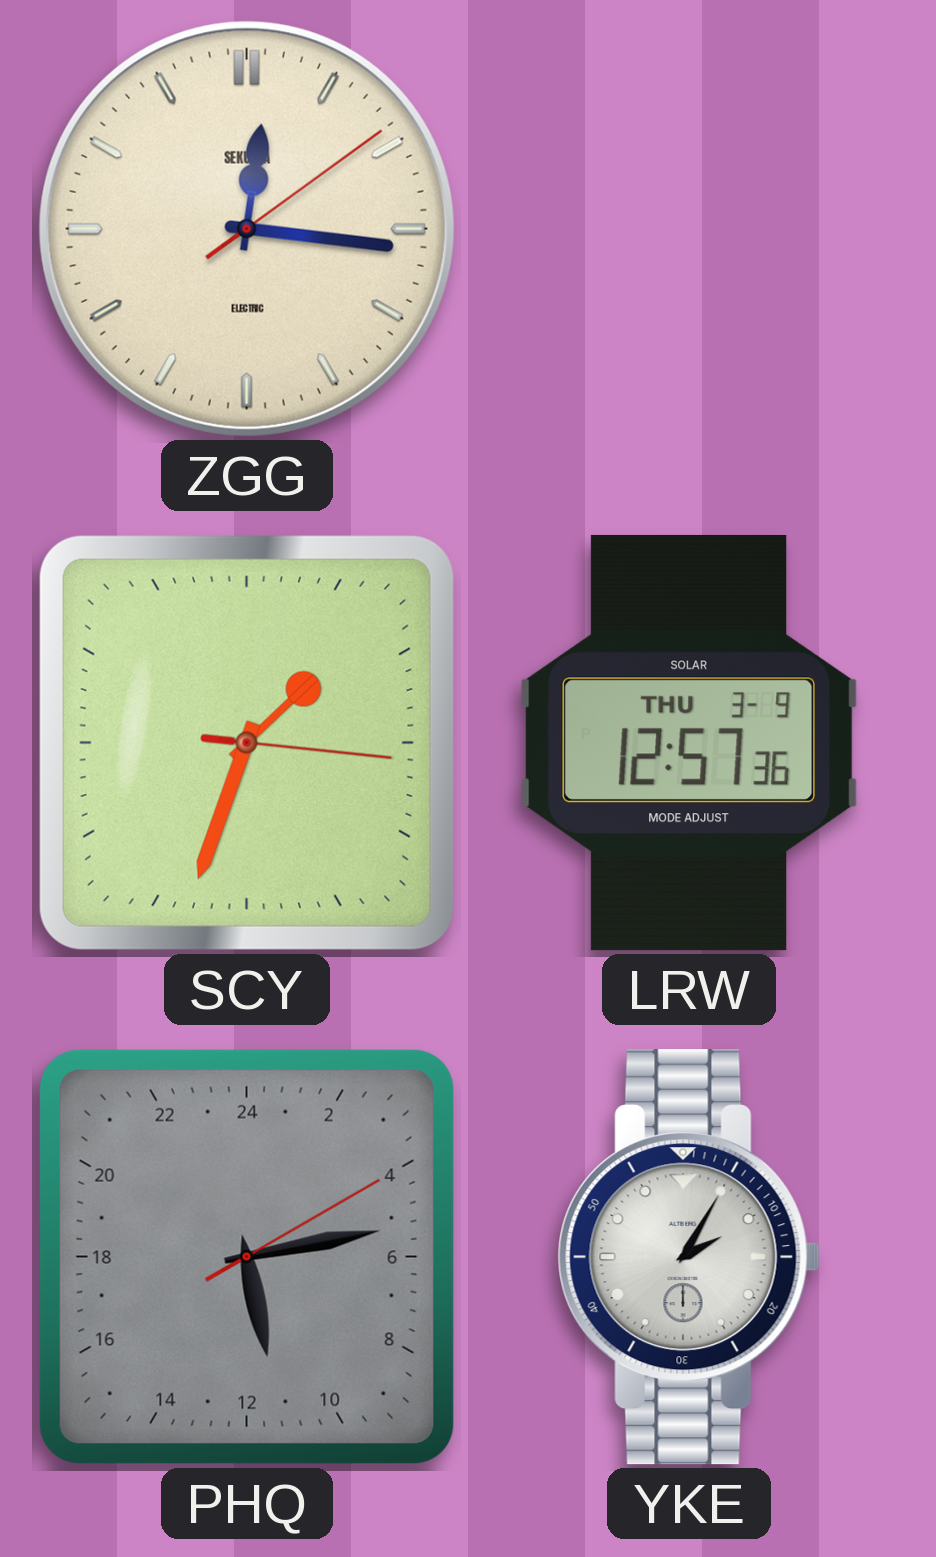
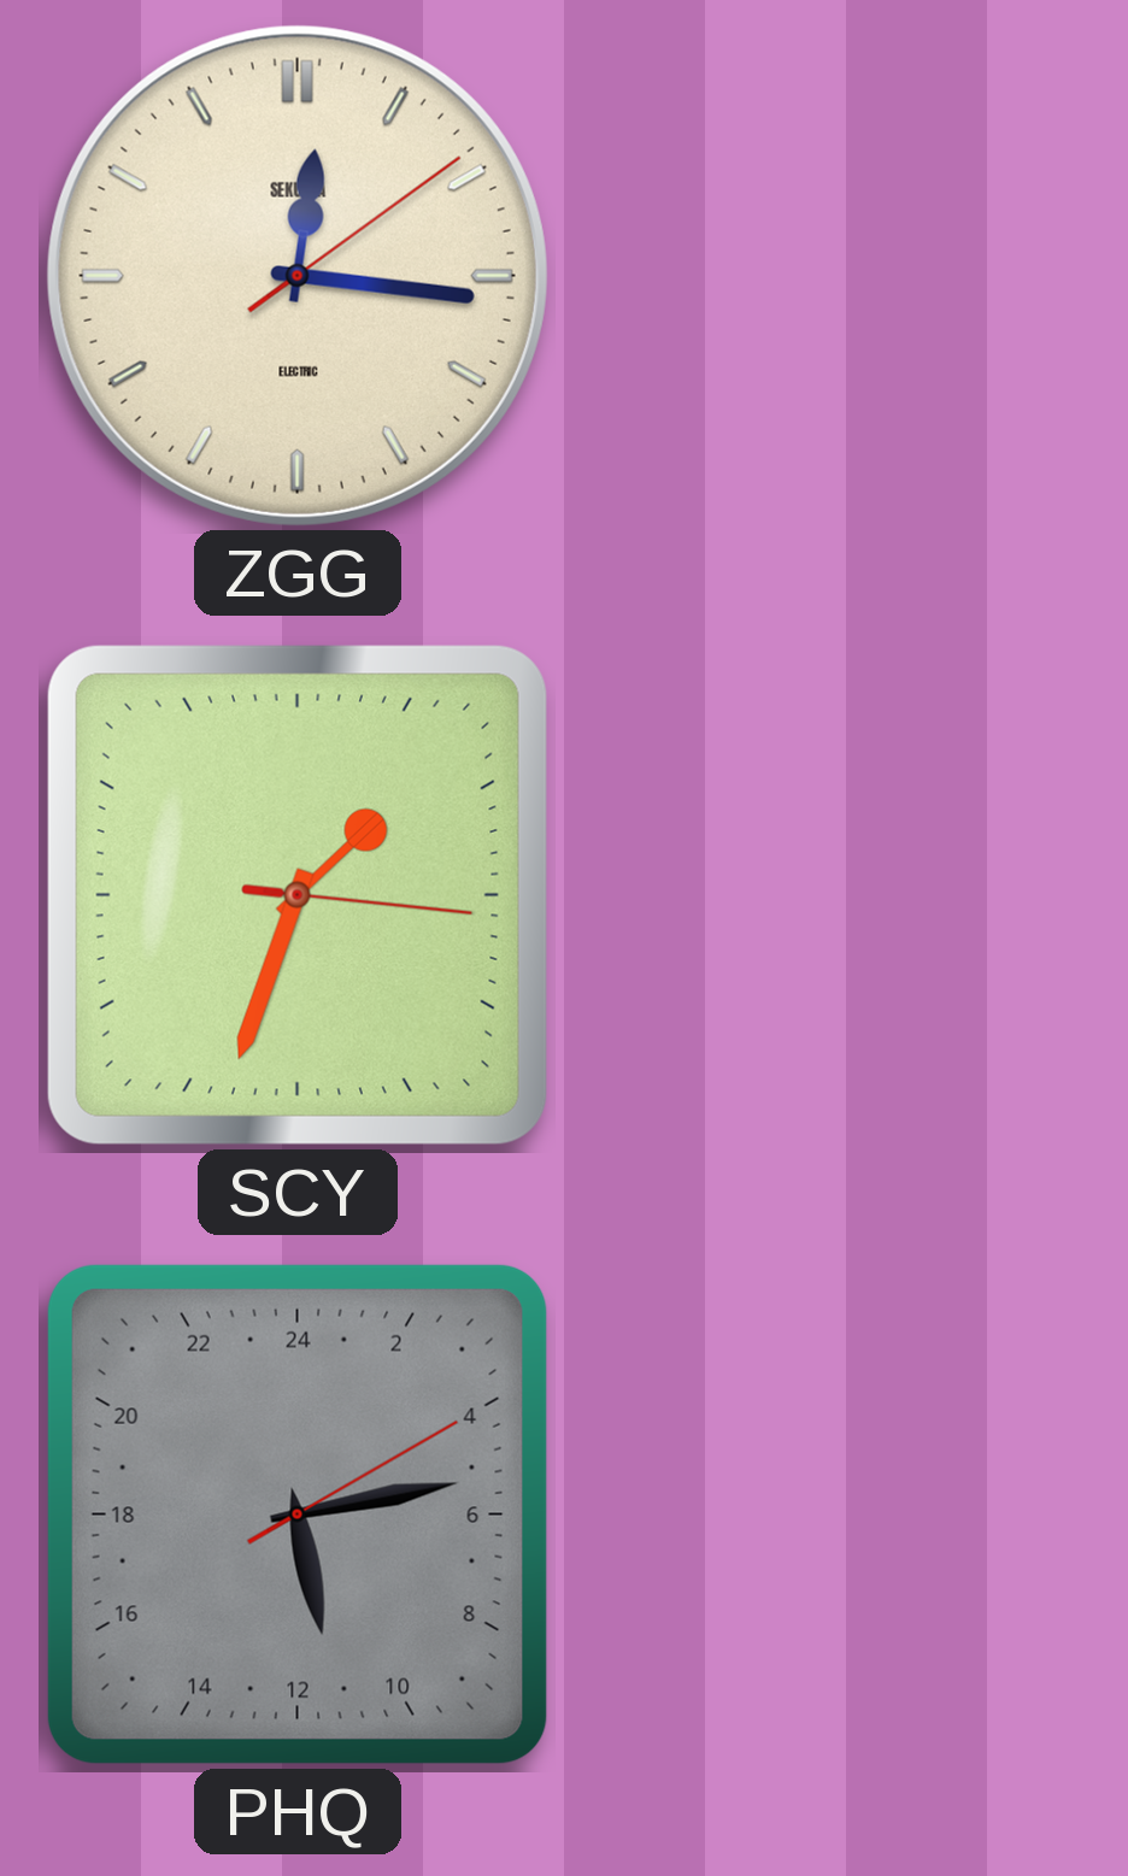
LRW: 12:57 -> none (689, 743)
YKE: 2:05 -> none (689, 1258)
